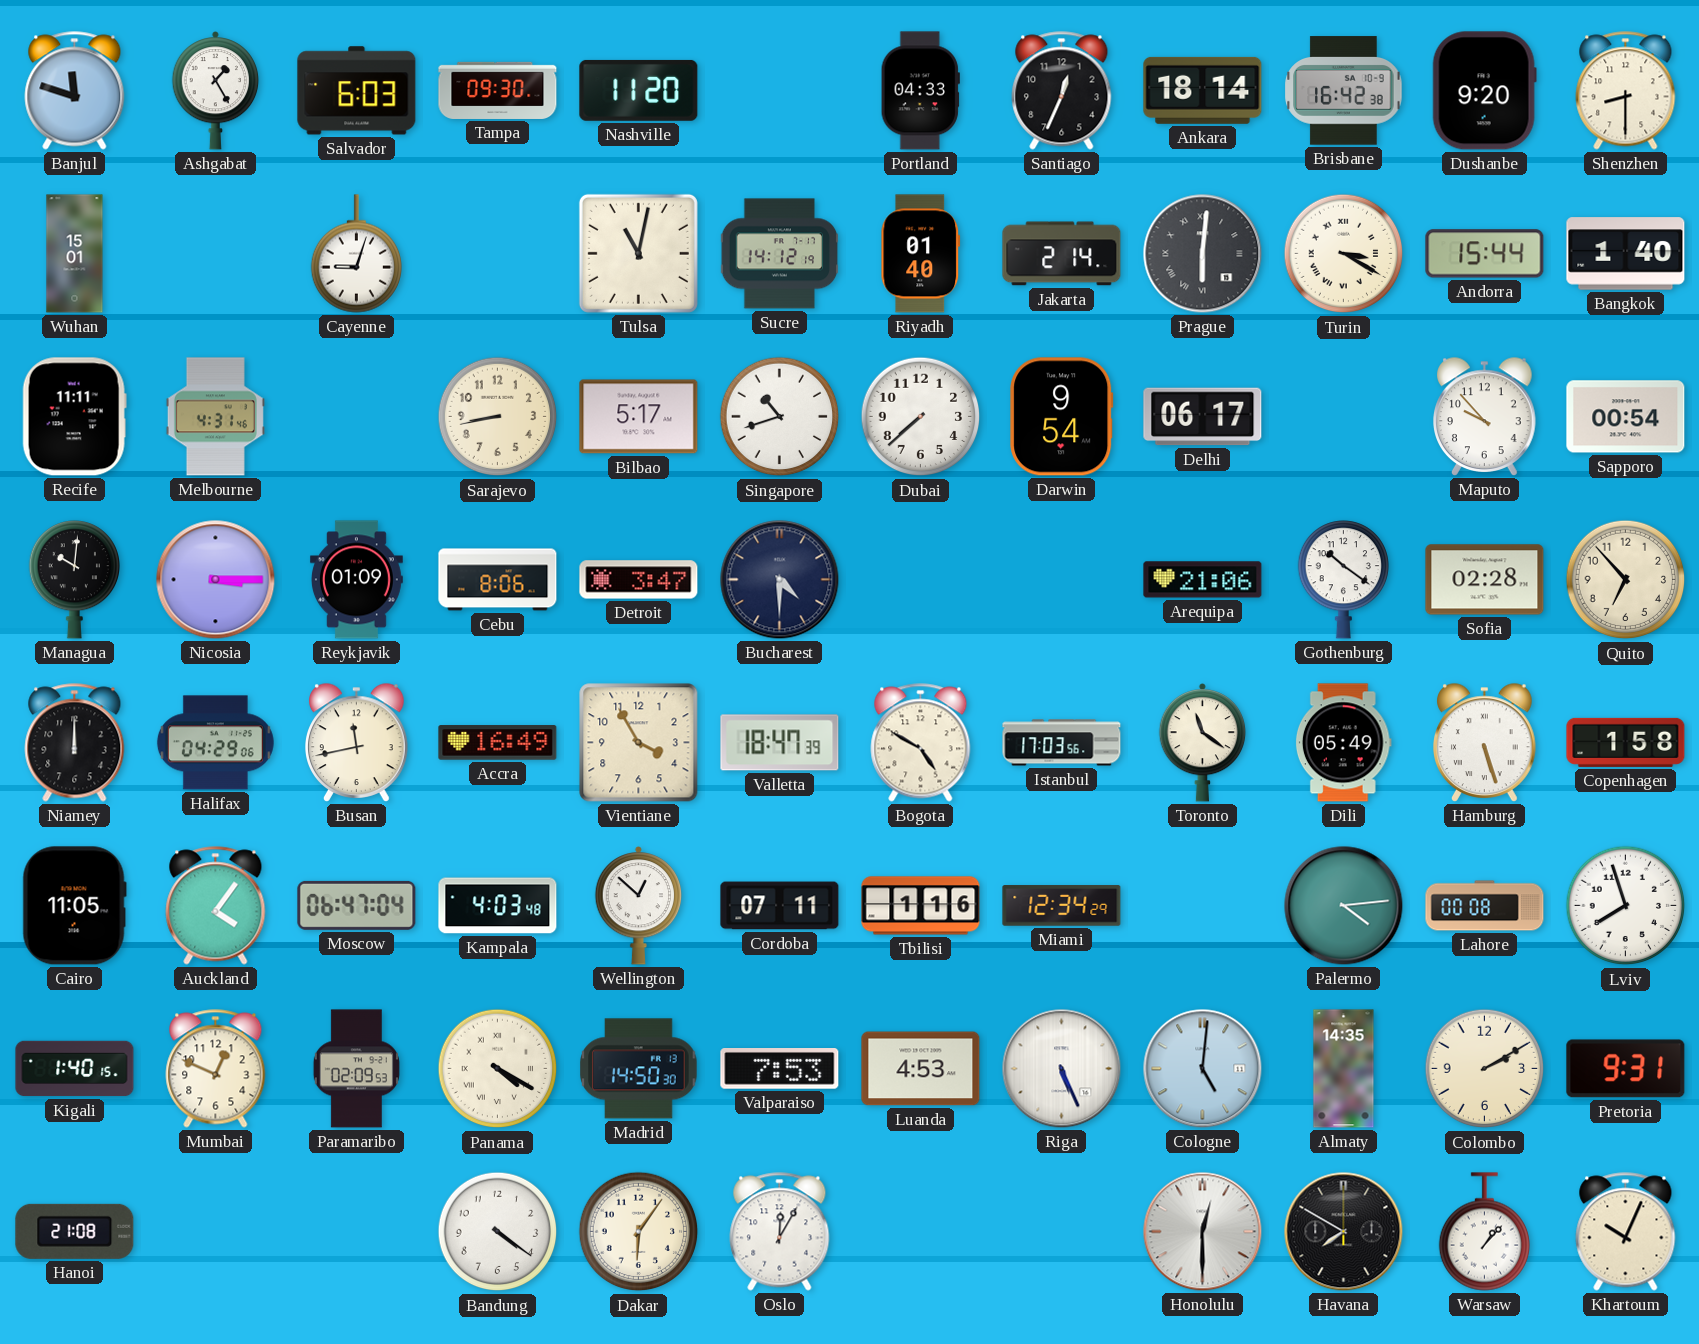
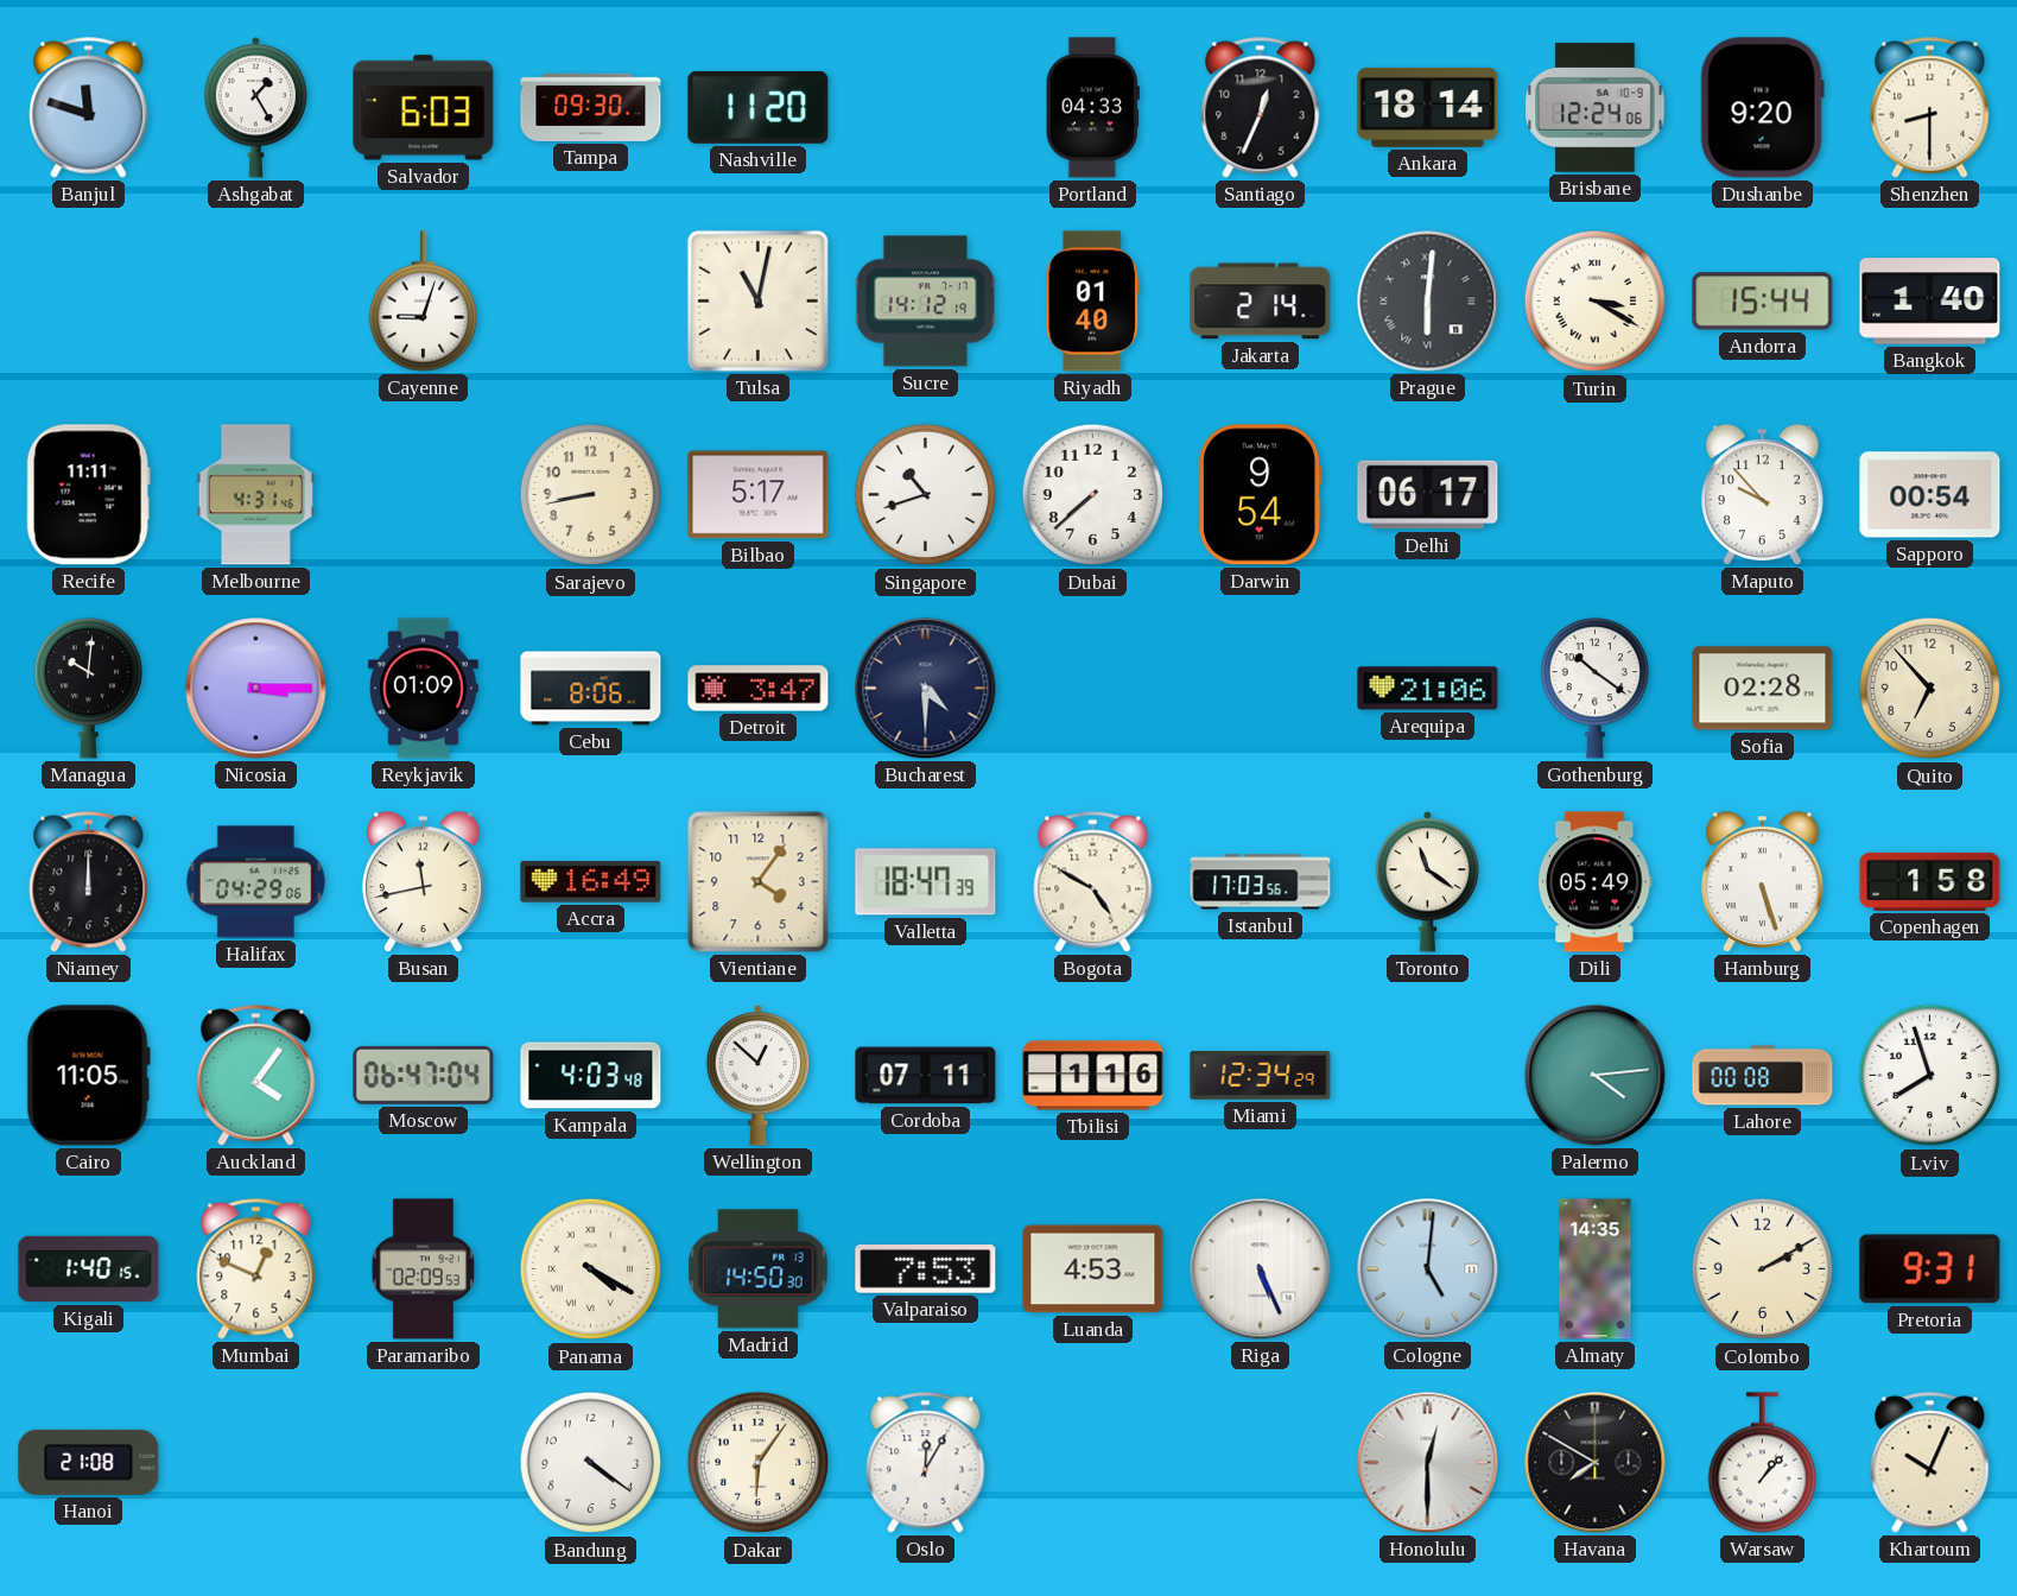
Brisbane: 16:42 -> 12:24 (1596, 108)
Wuhan: 15:01 -> none (75, 254)
Vientiane: 3:55 -> 4:06 (759, 882)
